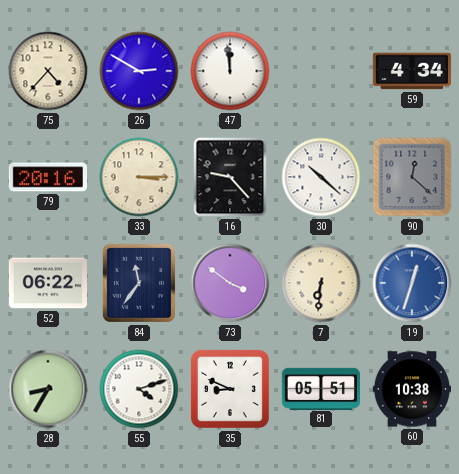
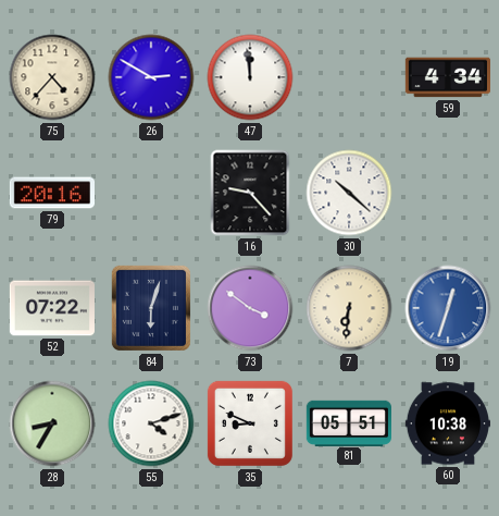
33: 3:15 -> none (139, 177)
90: 12:22 -> none (412, 177)
52: 06:22 -> 07:22 (51, 308)
84: 11:36 -> 6:03 (151, 308)
